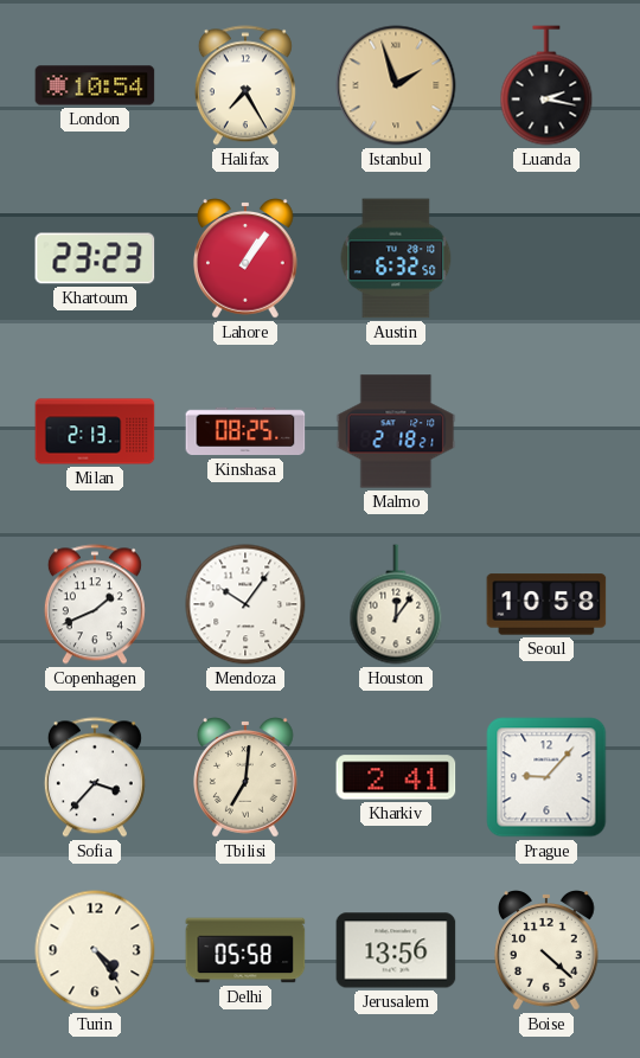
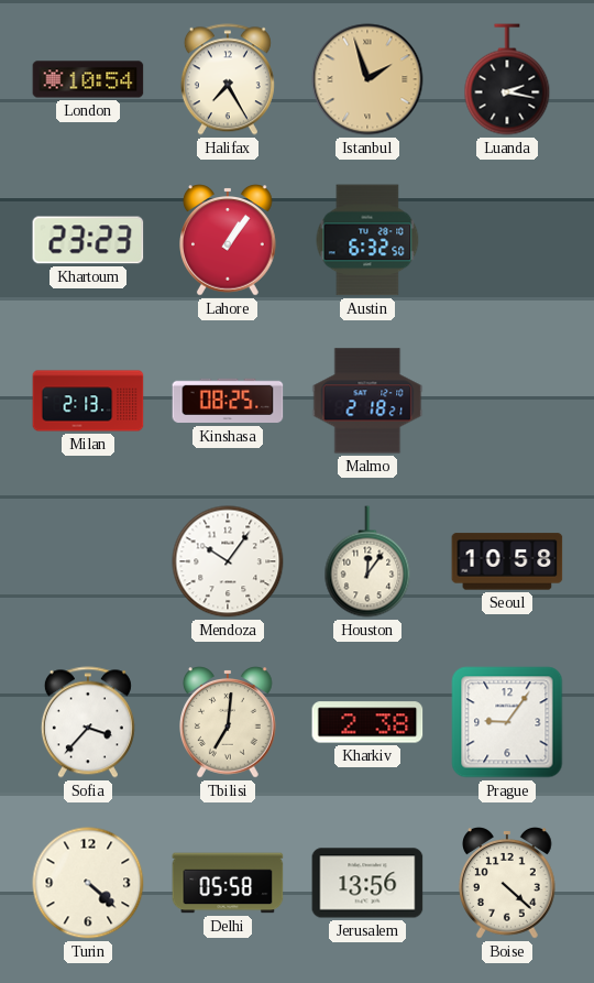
Copenhagen: 1:41 -> none (95, 604)
Kharkiv: 2:41 -> 2:38 (367, 722)
Prague: 9:07 -> 9:06 (507, 722)
Turin: 4:24 -> 4:22 (88, 883)
